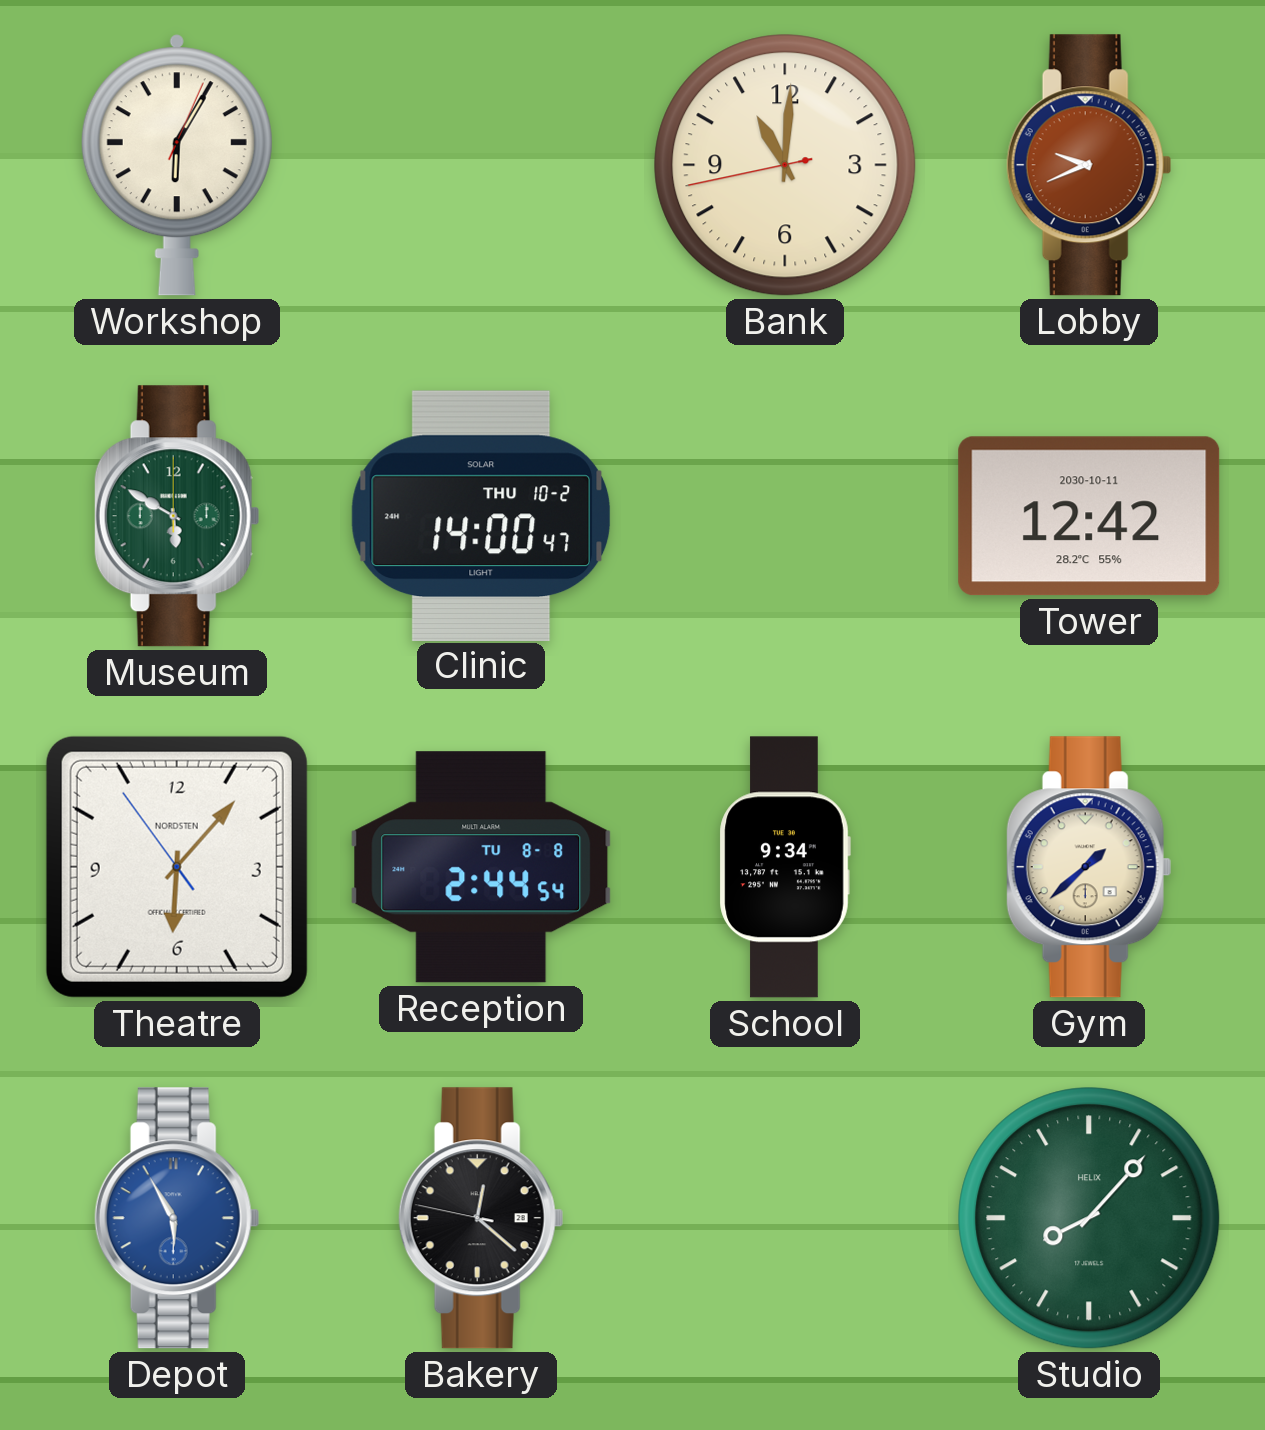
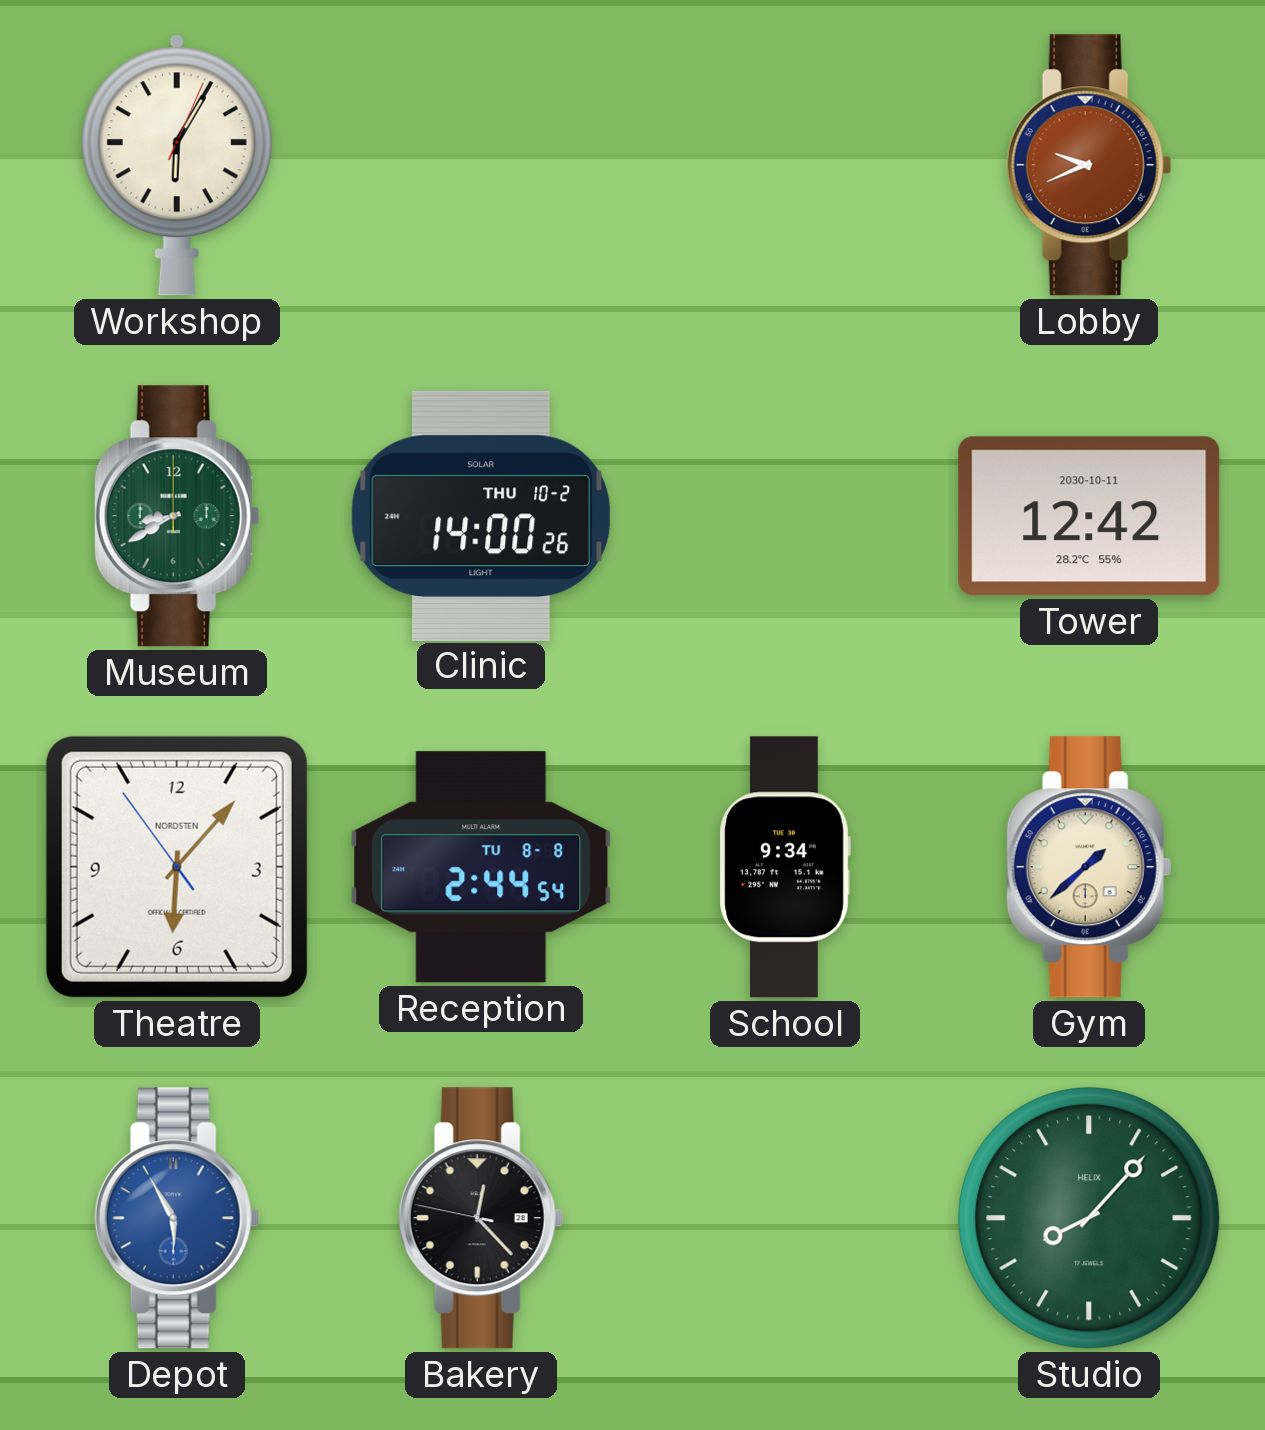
Bank: 11:00 -> none (785, 165)
Museum: 5:50 -> 8:40 (177, 516)
Clinic: 14:00:47 -> 14:00:26 (481, 515)
Bakery: 12:21 -> 12:22 (481, 1218)
